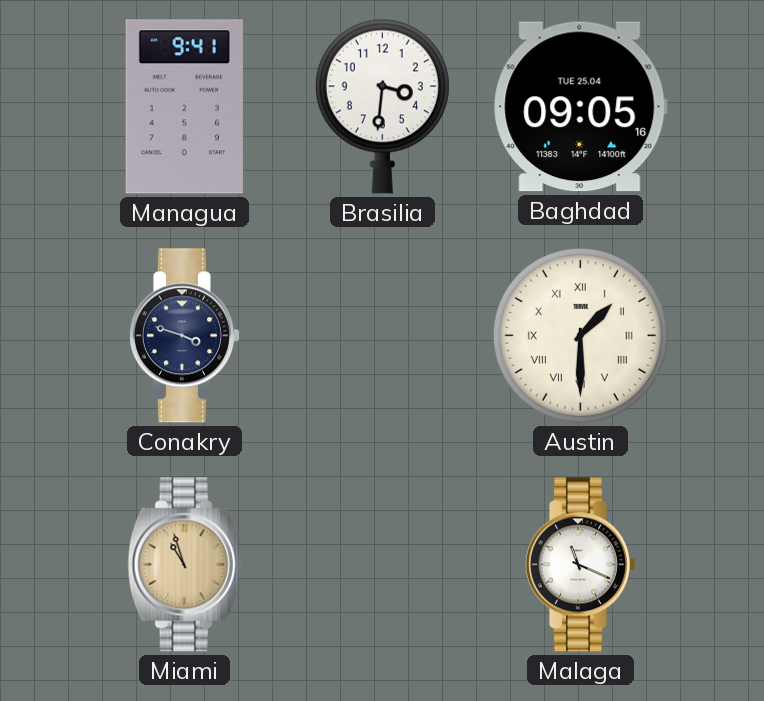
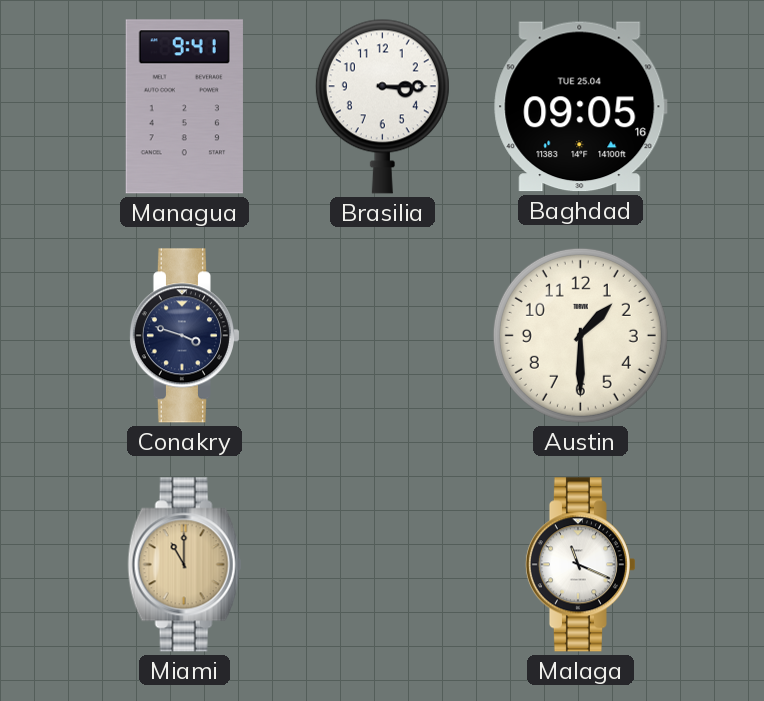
Brasilia: 3:31 -> 3:15 (382, 106)
Austin numerals: Roman -> Arabic (580, 335)
Miami: 10:57 -> 11:00 (185, 565)
